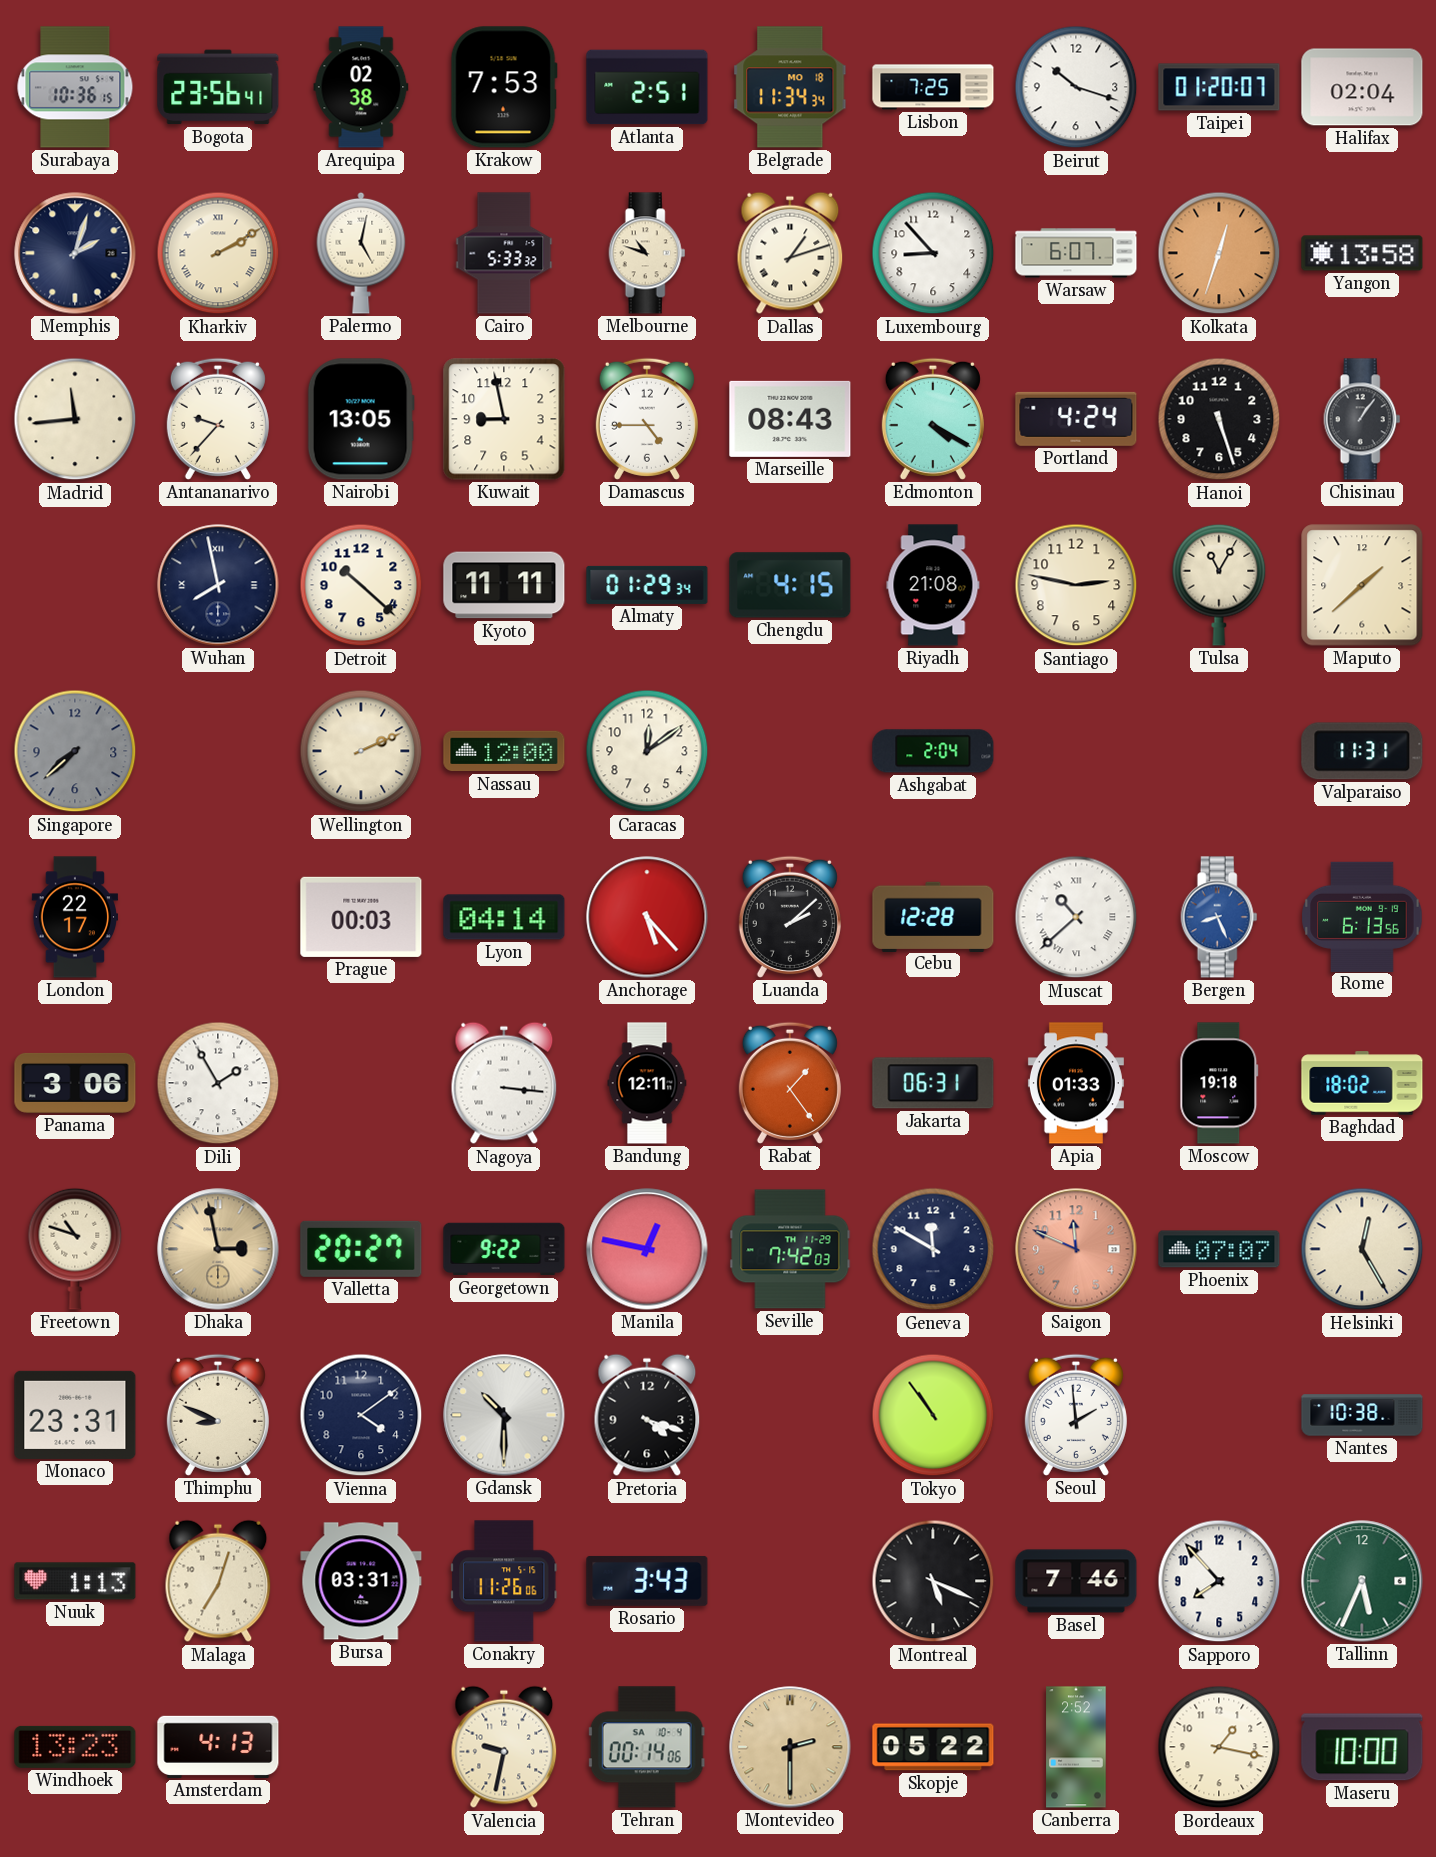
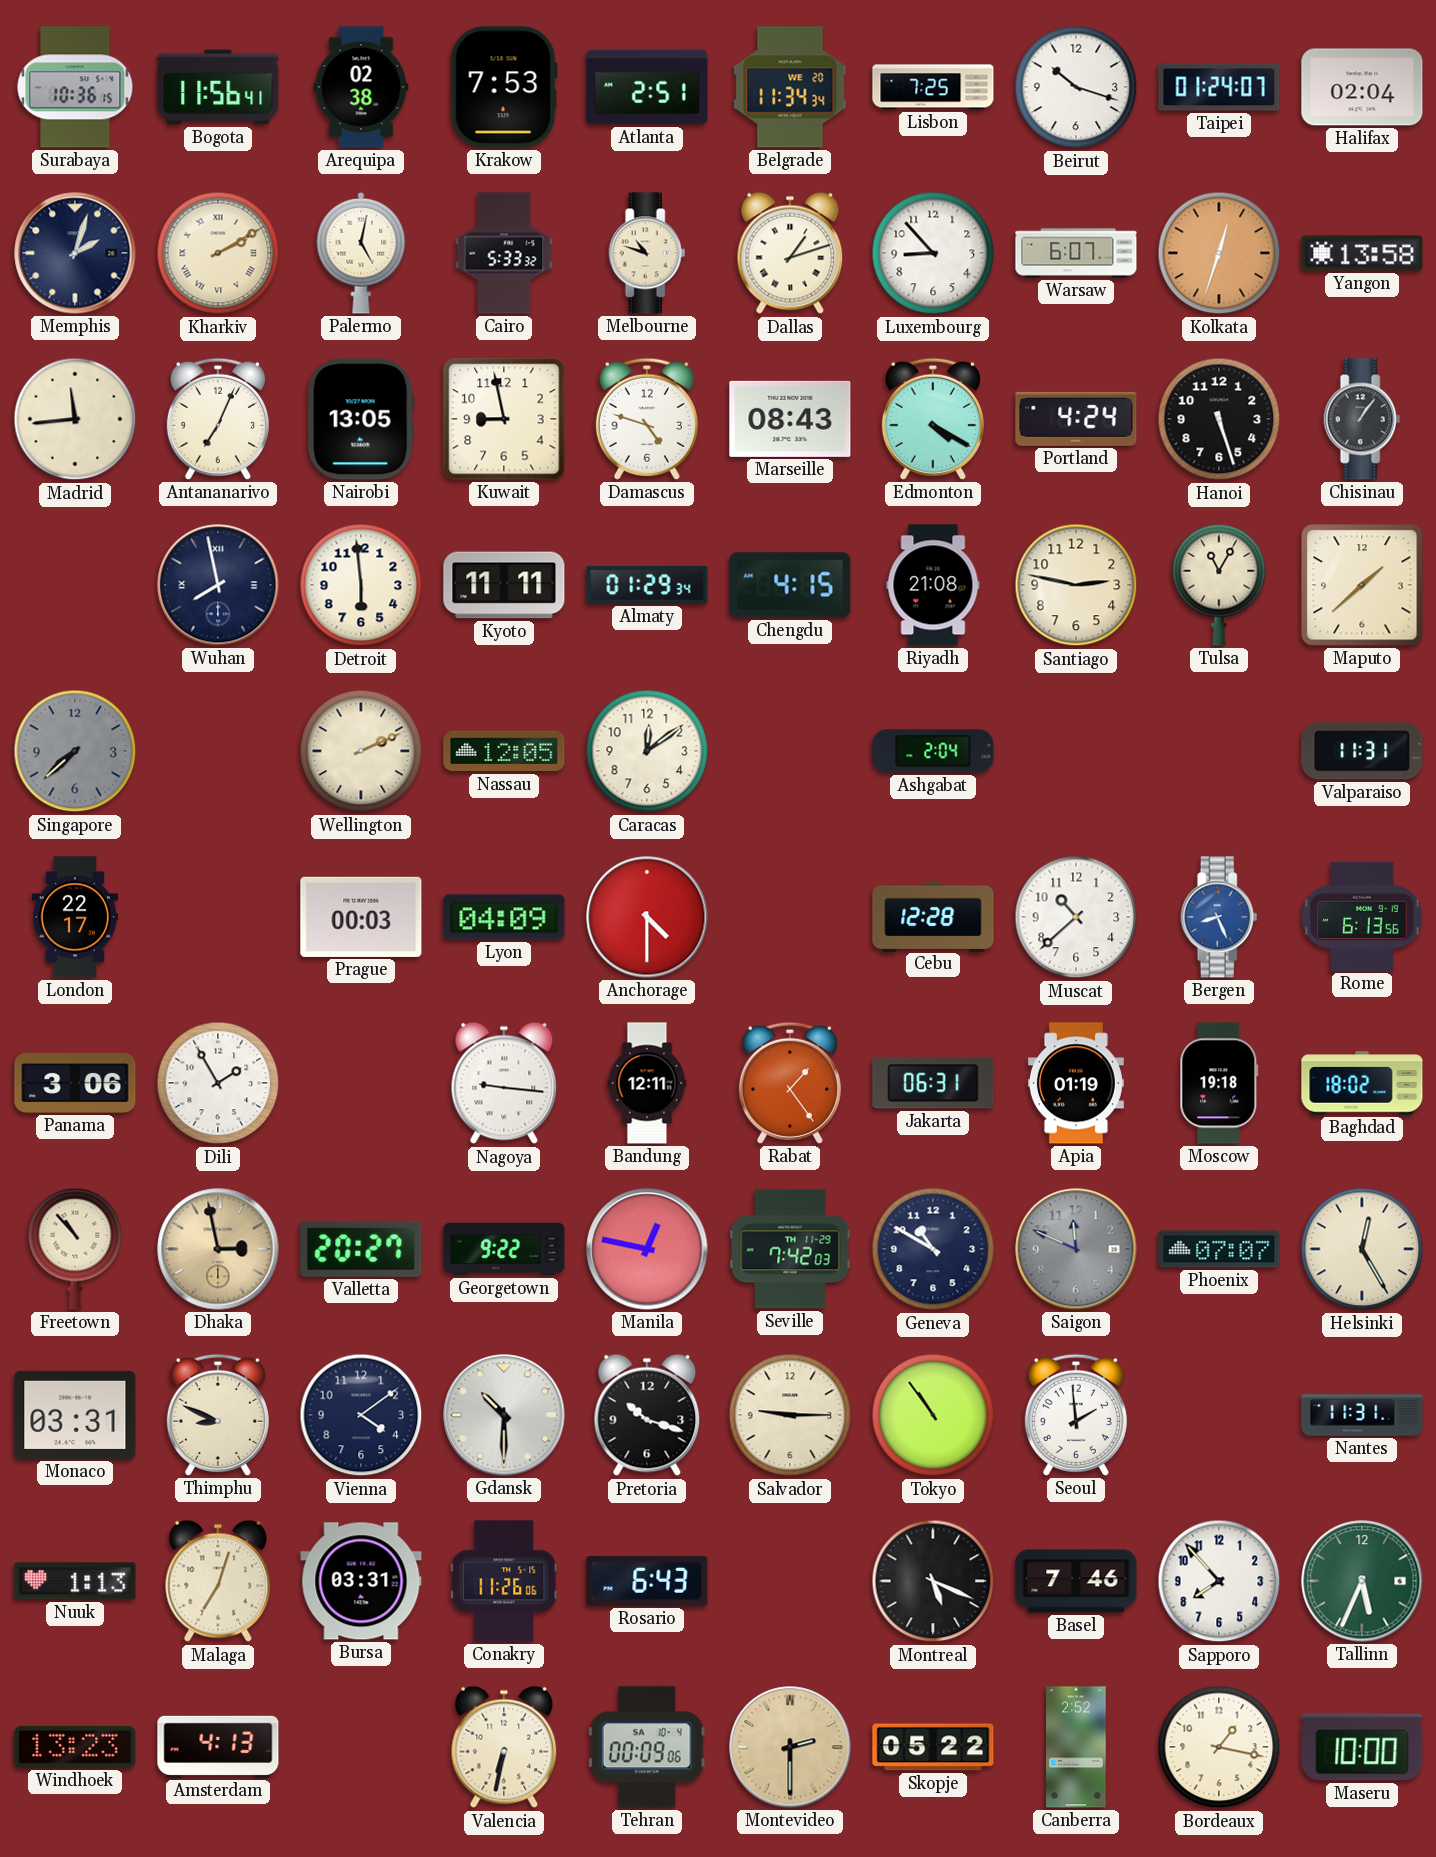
Bogota: 23:56 -> 11:56 (218, 87)
Belgrade date: MO 18 -> WE 20 (790, 87)
Taipei: 01:20 -> 01:24 (1219, 87)
Antananarivo: 9:37 -> 7:04 (218, 419)
Damascus: 4:45 -> 4:48 (647, 419)
Detroit: 10:22 -> 5:59 (361, 585)
Nassau: 12:00 -> 12:05 (504, 751)
Lyon: 04:14 -> 04:09 (504, 917)
Anchorage: 5:23 -> 4:30 (647, 917)
Luanda: 2:08 -> none (790, 917)
Muscat numerals: Roman -> Arabic (1076, 917)
Nagoya: 3:16 -> 9:16 (504, 1083)
Apia: 01:33 -> 01:19 (1076, 1083)
Freetown: 10:48 -> 10:53 (75, 1249)
Geneva: 11:50 -> 10:50 (933, 1249)
Saigon dial: salmon -> grey (1076, 1249)
Monaco: 23:31 -> 03:31 (75, 1415)
Pretoria: 4:18 -> 10:18 (647, 1415)
Salvador: none -> 9:15 (790, 1415)
Nantes: 10:38 -> 11:31 (1362, 1415)
Rosario: 3:43 -> 6:43 (647, 1581)
Valencia: 9:32 -> 6:32 (504, 1747)
Tehran: 00:14 -> 00:09 (647, 1747)
